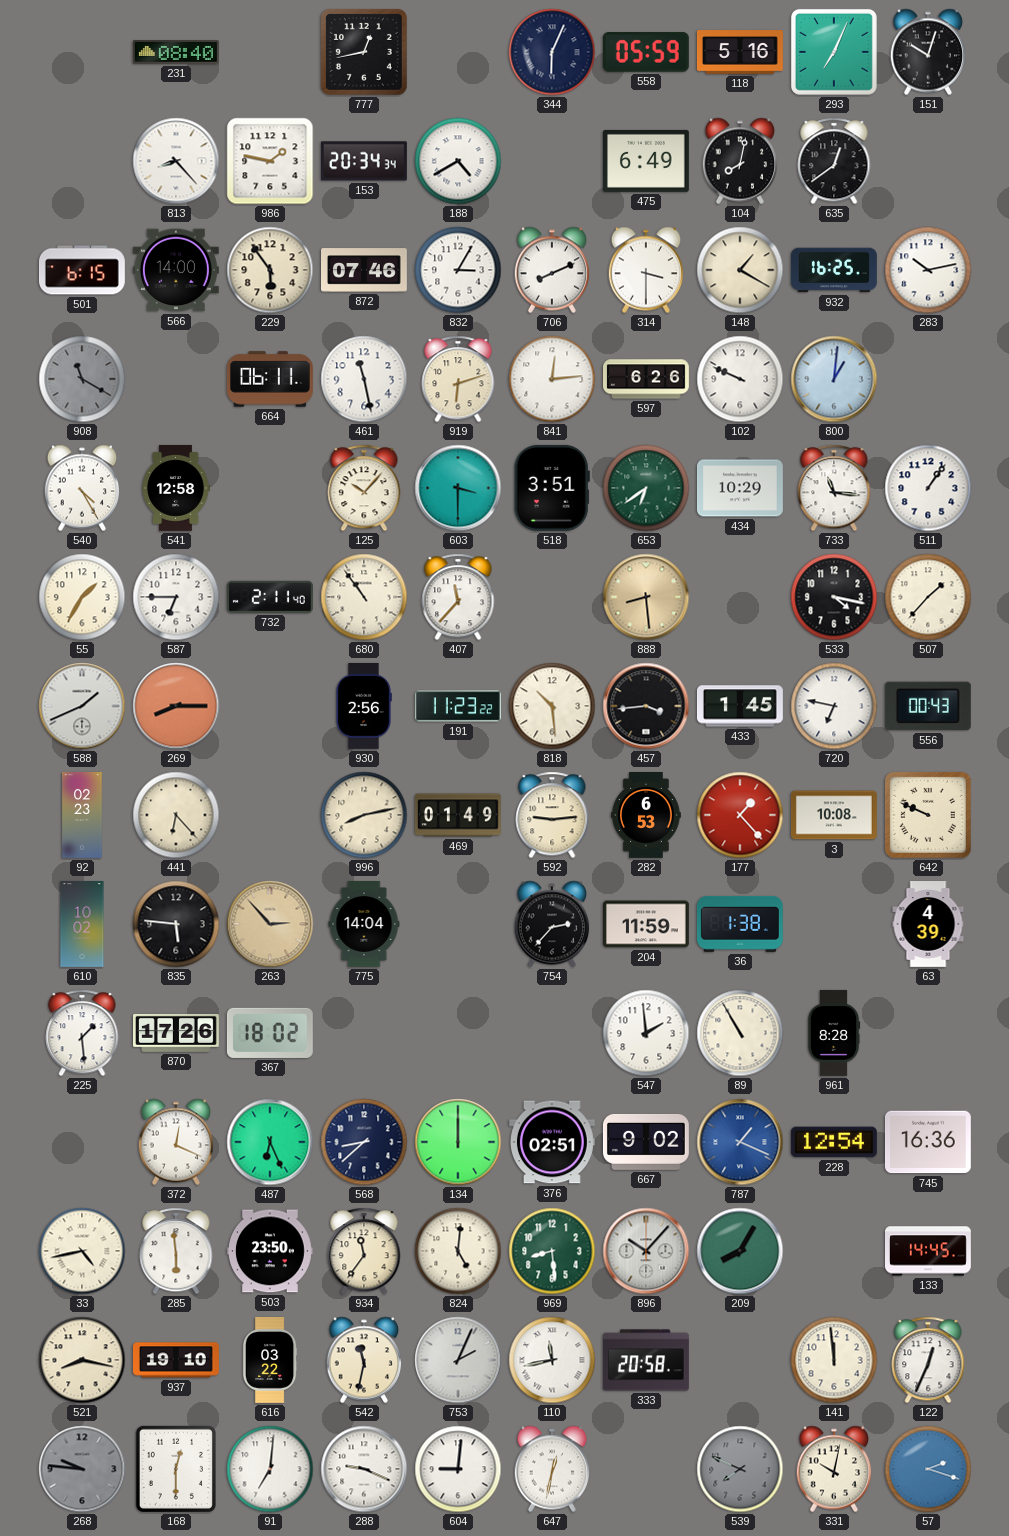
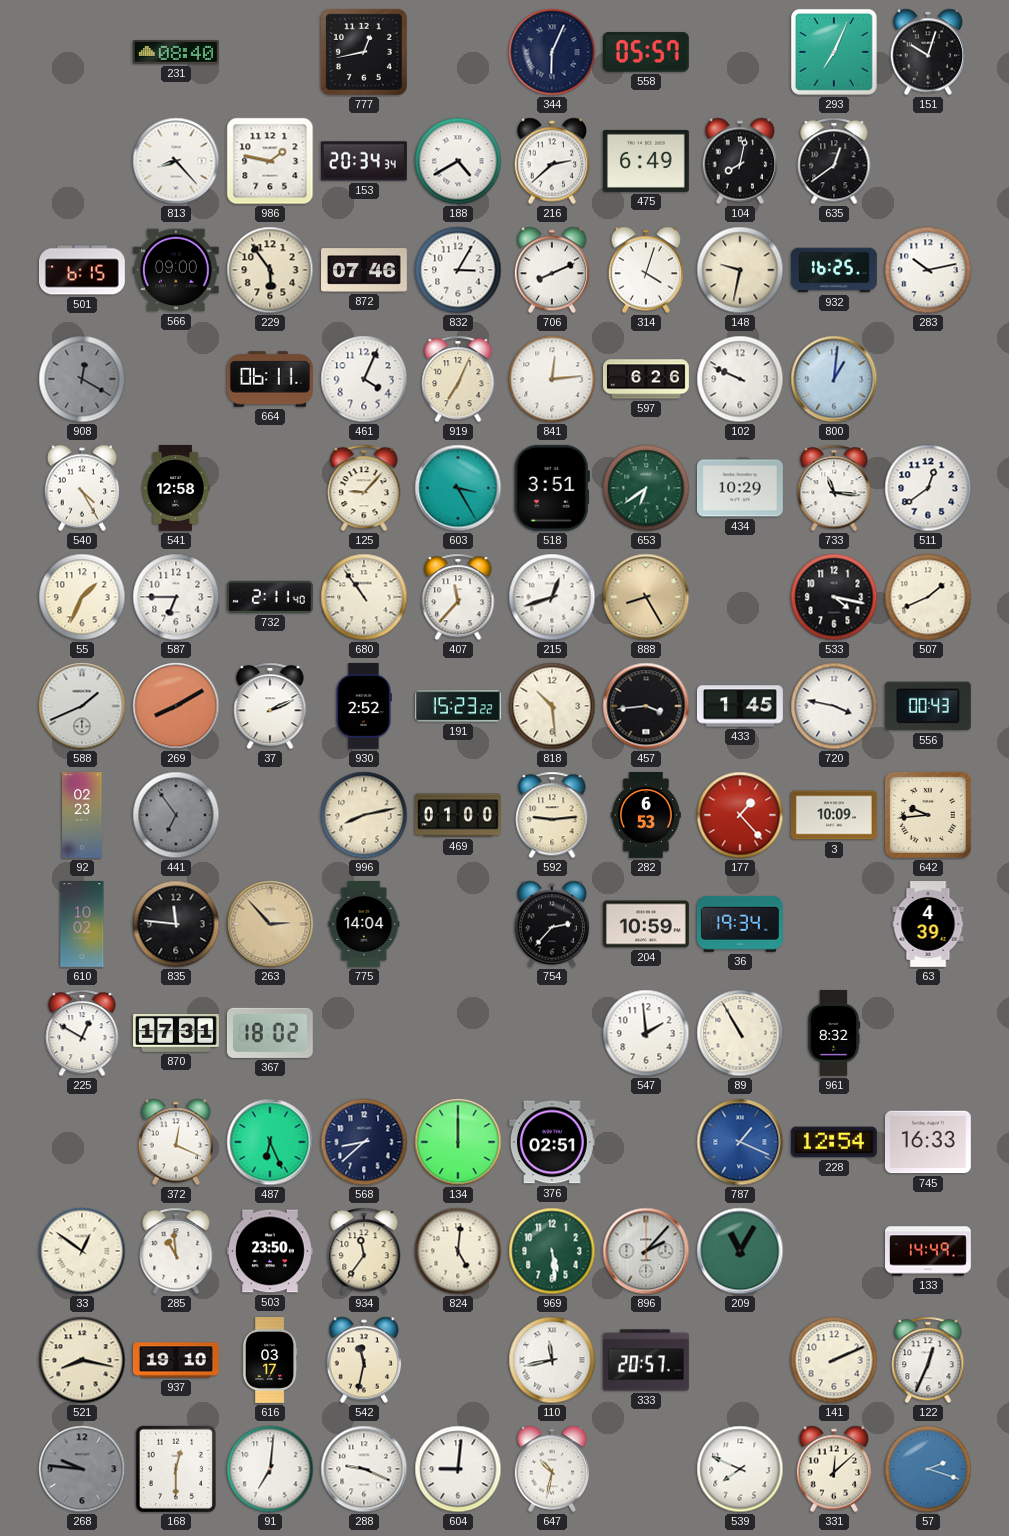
558: 05:59 -> 05:57 (646, 52)
118: 5:16 -> none (740, 52)
216: none -> 2:38 (552, 161)
566: 14:00 -> 09:00 (176, 270)
314: 3:30 -> 4:03 (646, 270)
148: 1:20 -> 9:32 (740, 270)
908: 11:20 -> 12:20 (82, 379)
461: 11:28 -> 4:04 (364, 379)
919: 6:12 -> 7:04 (458, 379)
125: 10:07 -> 9:07 (364, 488)
603: 3:30 -> 3:25 (458, 488)
511: 1:06 -> 12:39 (928, 488)
55: 1:35 -> 1:34 (82, 597)
215: none -> 12:42 (552, 597)
888: 8:29 -> 8:25 (646, 597)
507: 1:37 -> 1:41 (928, 597)
269: 8:15 -> 8:10 (176, 706)
37: none -> 2:11 (270, 706)
930: 2:56 -> 2:52 (364, 706)
191: 11:23 -> 15:23 (458, 706)
720: 6:47 -> 3:47 (834, 706)
441: 6:23 -> 6:54 (176, 815)
441 dial: cream -> grey (176, 815)
469: 01:49 -> 01:00 (458, 815)
3: 10:08 -> 10:09 (834, 815)
642: 9:49 -> 9:44 (928, 815)
835: 5:46 -> 11:46 (176, 924)
204: 11:59 -> 10:59 (646, 924)
36: 1:38 -> 19:34 (740, 924)
225: 1:29 -> 12:50 (82, 1033)
870: 17:26 -> 17:31 (177, 1034)
961: 8:28 -> 8:32 (834, 1033)
667: 9:02 -> none (646, 1142)
745: 16:36 -> 16:33 (928, 1142)
33: 4:43 -> 12:51 (82, 1251)
285: 5:59 -> 10:59 (176, 1251)
969: 8:29 -> 5:29 (552, 1251)
896: 10:07 -> 2:07 (646, 1251)
209: 8:05 -> 11:05 (740, 1251)
133: 14:45 -> 14:49 (929, 1251)
616: 03:22 -> 03:17 (270, 1361)
753: 2:04 -> none (458, 1360)
333: 20:58 -> 20:57 (646, 1360)
141: 11:59 -> 2:11 (834, 1360)
647: 12:32 -> 10:32 (552, 1469)
539 dial: grey -> white (740, 1469)
331: 10:02 -> 12:08 (834, 1469)
